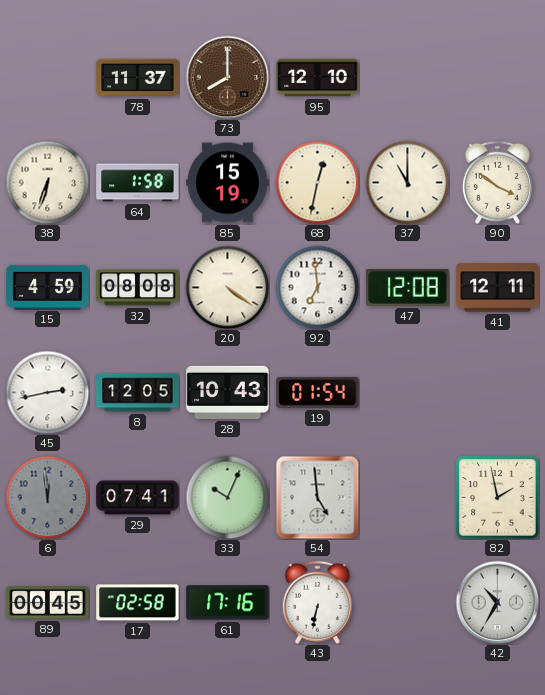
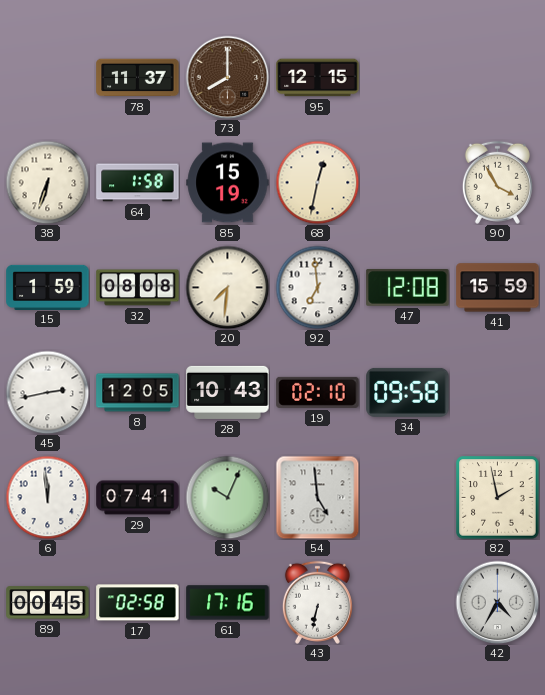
95: 12:10 -> 12:15 (318, 78)
37: 11:00 -> none (407, 182)
90: 3:51 -> 3:55 (497, 182)
15: 4:59 -> 1:59 (48, 287)
20: 4:21 -> 7:31 (227, 287)
41: 12:11 -> 15:59 (498, 288)
19: 01:54 -> 02:10 (318, 392)
34: none -> 09:58 (408, 392)
6 dial: grey -> white (47, 497)
42: 10:35 -> 4:35 (497, 602)
